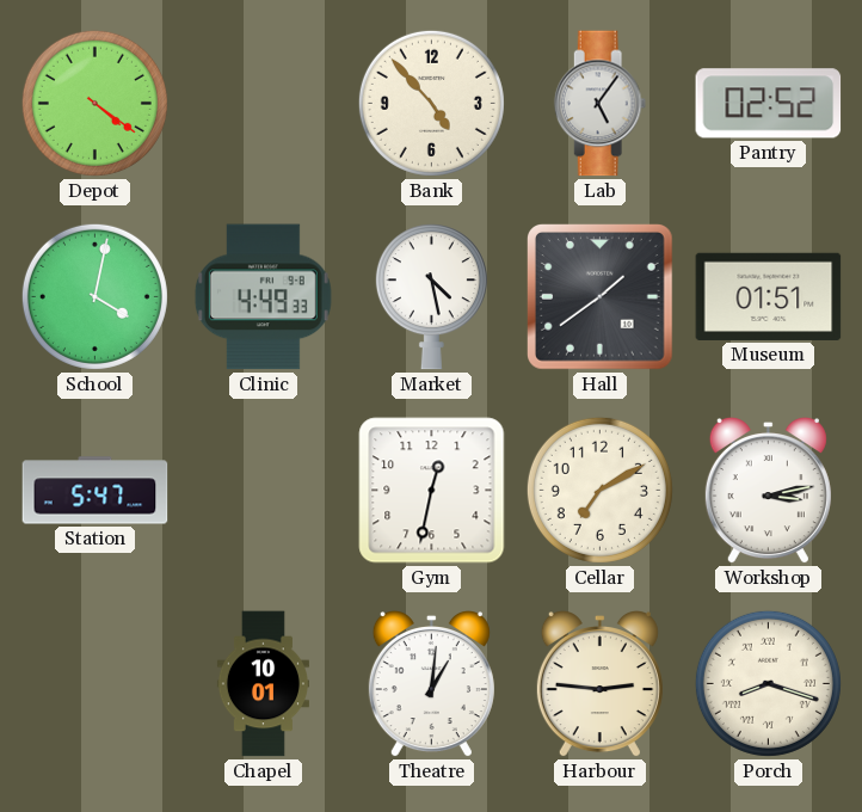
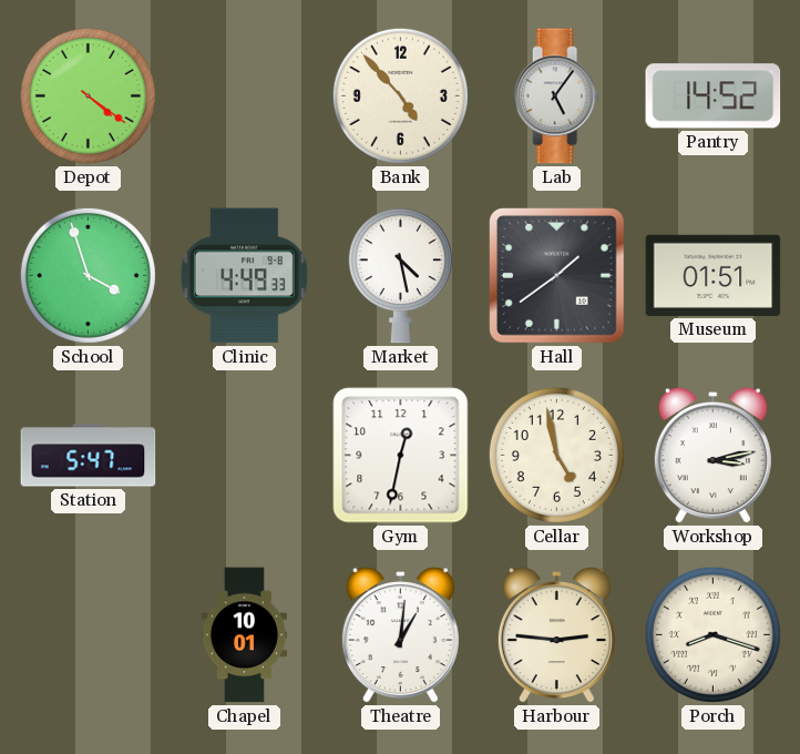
Pantry: 02:52 -> 14:52 (714, 96)
School: 4:02 -> 3:57 (88, 275)
Cellar: 7:10 -> 4:58 (556, 455)
